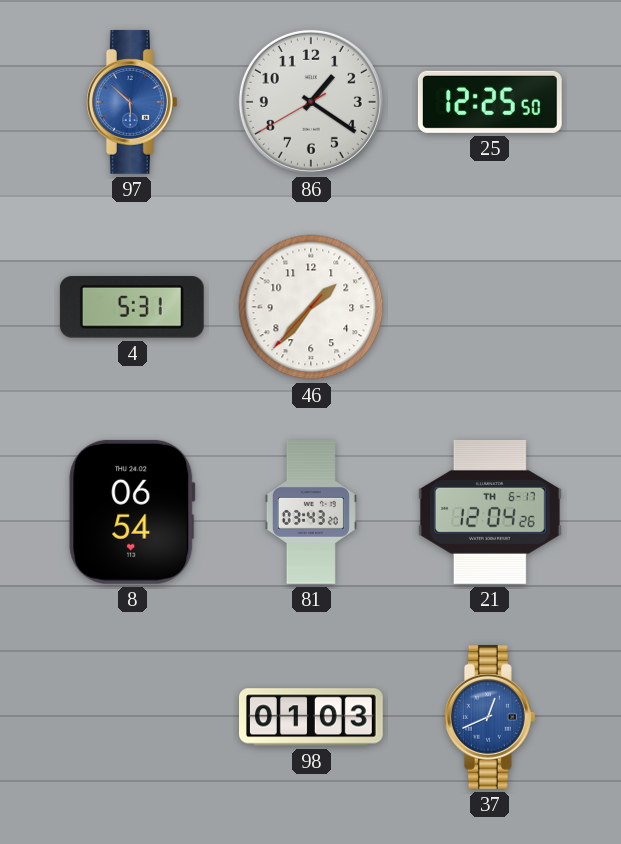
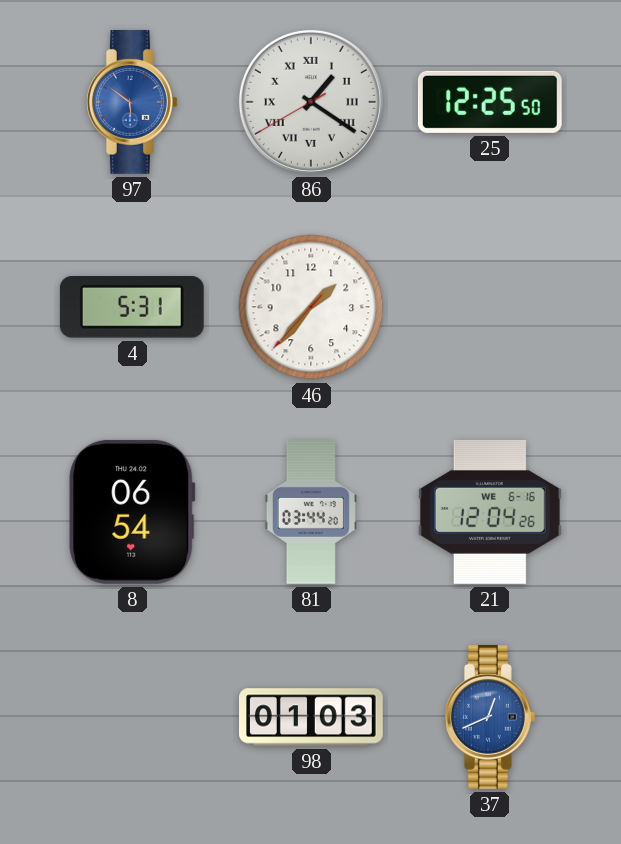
97: 5:52 -> 5:51 (132, 102)
86 numerals: Arabic -> Roman (311, 102)
81: 03:43 -> 03:44 (311, 513)
21 date: TH 6-17 -> WE 6-16 (490, 512)
